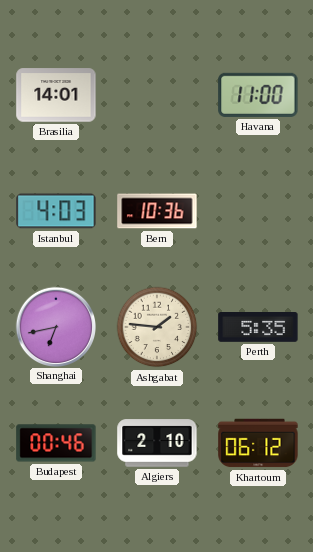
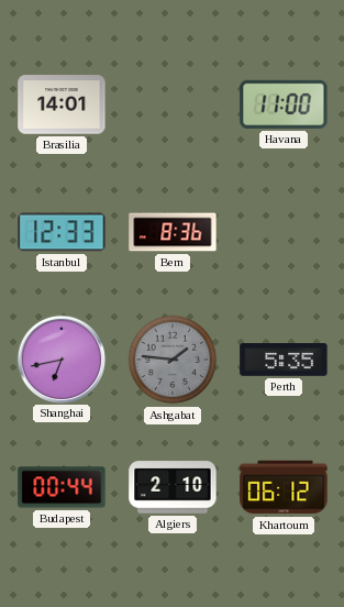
Istanbul: 4:03 -> 12:33 (62, 232)
Bern: 10:36 -> 8:36 (173, 232)
Ashgabat dial: cream -> grey (173, 360)
Budapest: 00:46 -> 00:44 (62, 487)
